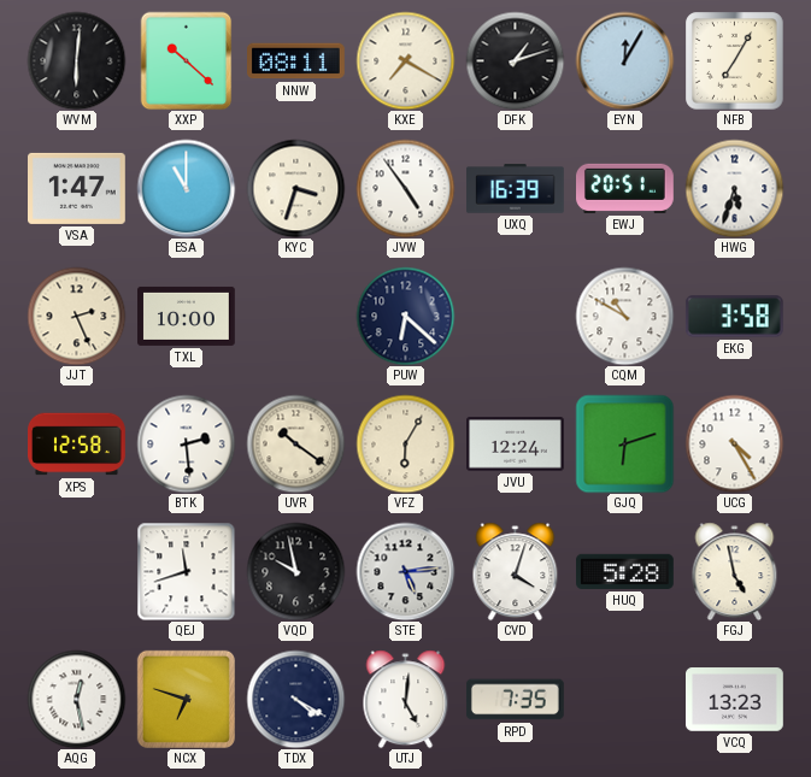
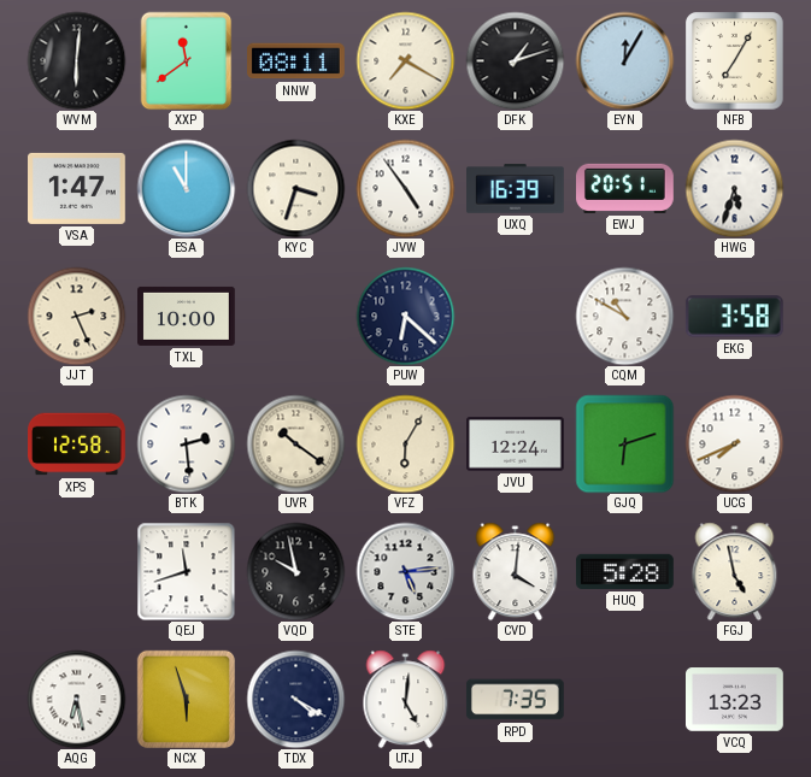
XXP: 10:22 -> 11:39 (187, 60)
UCG: 4:25 -> 7:41 (734, 443)
CVD: 4:03 -> 4:01 (516, 571)
AQG: 12:28 -> 6:28 (76, 699)
NCX: 6:48 -> 5:57 (186, 699)
